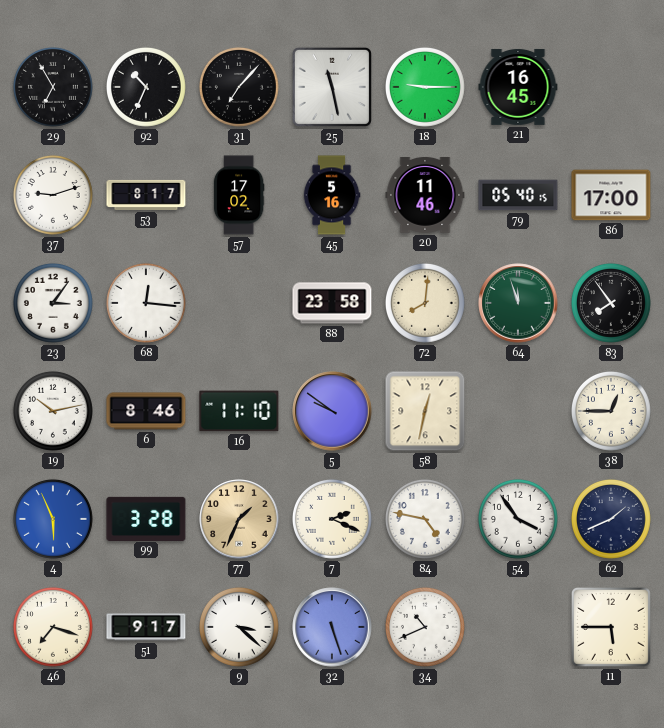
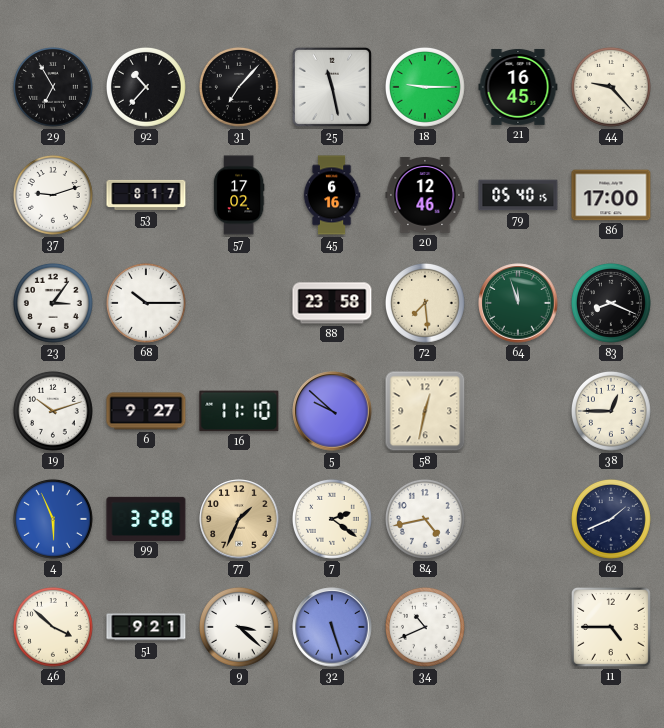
92: 10:34 -> 10:37 (146, 87)
44: none -> 9:23 (611, 87)
45: 5:16 -> 6:16 (332, 195)
20: 11:46 -> 12:46 (425, 195)
68: 12:16 -> 10:15 (146, 303)
72: 8:01 -> 7:29 (425, 303)
83: 7:54 -> 8:19 (611, 303)
19: 10:13 -> 10:12 (53, 411)
6: 8:46 -> 9:27 (146, 411)
5: 9:51 -> 9:52 (332, 411)
7: 2:19 -> 2:21 (332, 519)
84: 4:47 -> 4:43 (425, 519)
54: 3:54 -> none (518, 519)
46: 7:18 -> 3:52 (53, 627)
51: 9:17 -> 9:21 (146, 627)
11: 5:45 -> 4:45 (611, 627)
